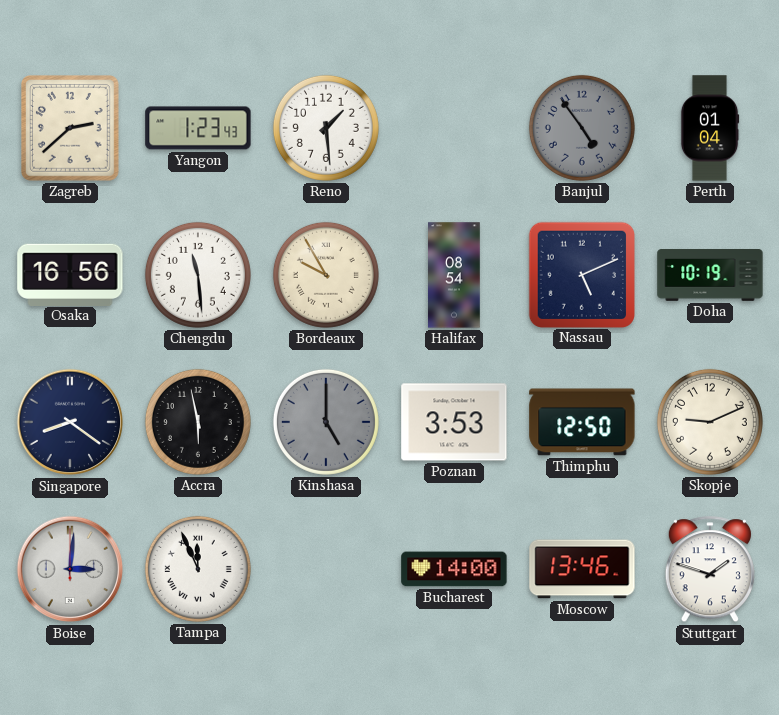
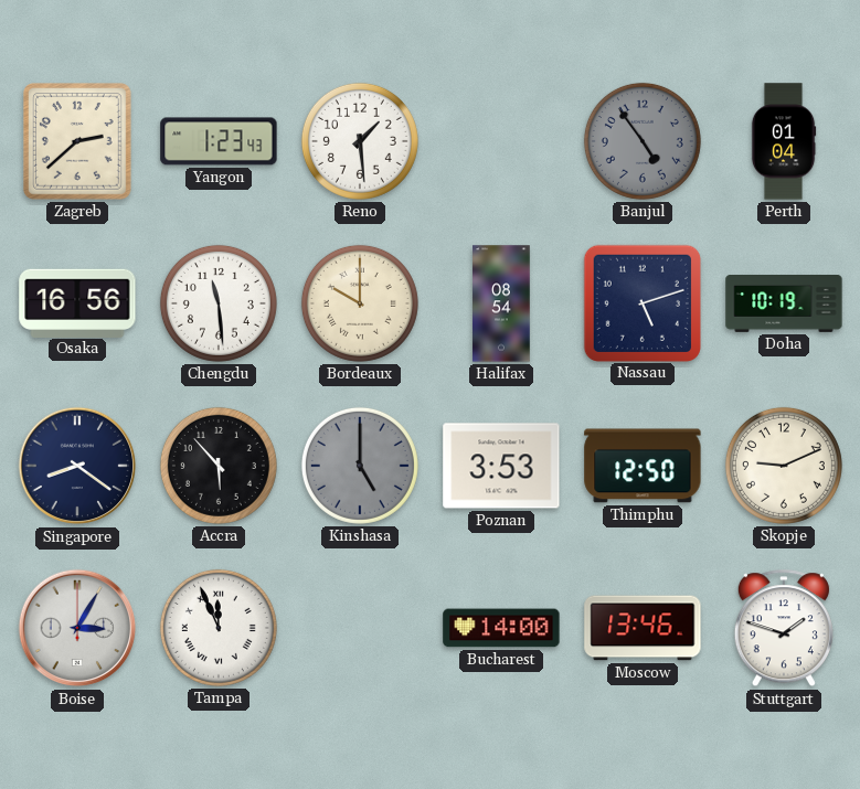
Bordeaux: 9:55 -> 10:00 (360, 303)
Nassau: 5:11 -> 5:12 (641, 302)
Accra: 5:58 -> 5:53 (219, 466)
Boise: 3:01 -> 3:05 (77, 628)
